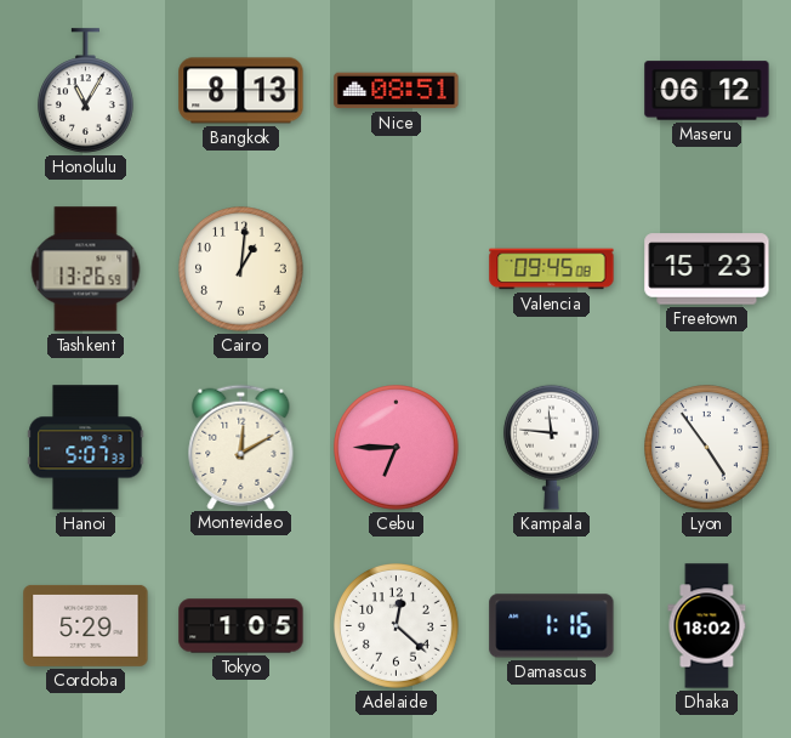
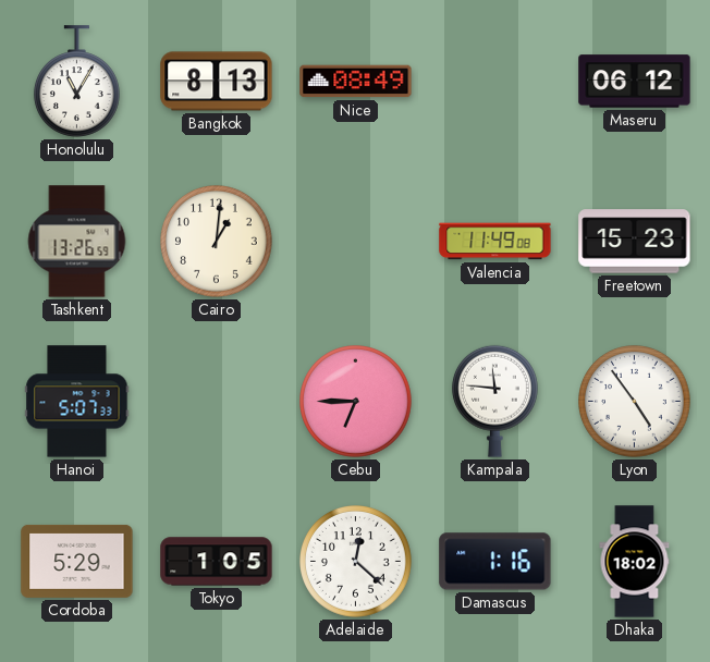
Nice: 08:51 -> 08:49 (356, 82)
Valencia: 09:45 -> 11:49 (495, 242)
Montevideo: 12:10 -> none (241, 447)
